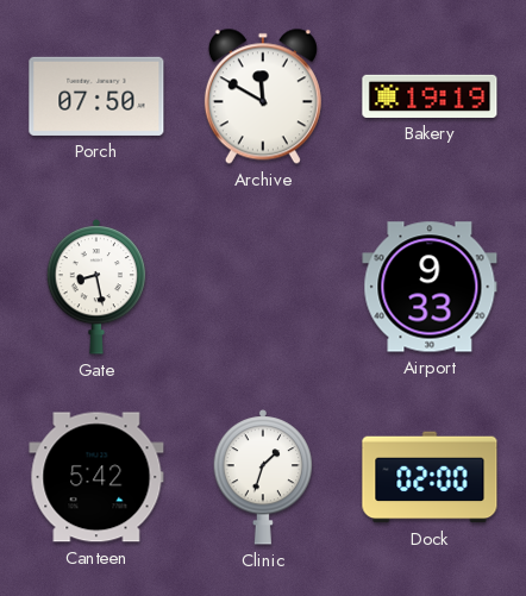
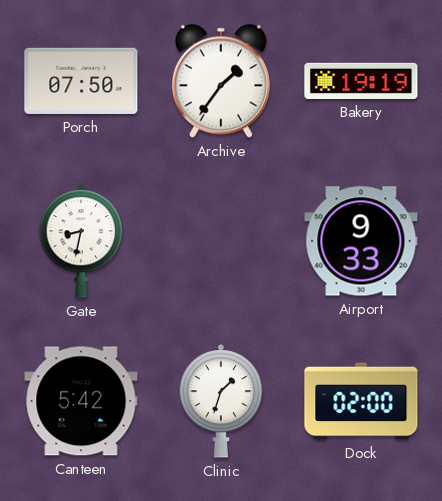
Archive: 11:50 -> 1:36 (221, 81)
Gate: 8:28 -> 8:32 (81, 242)
